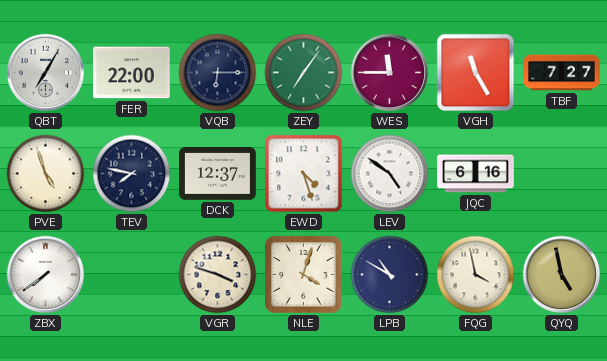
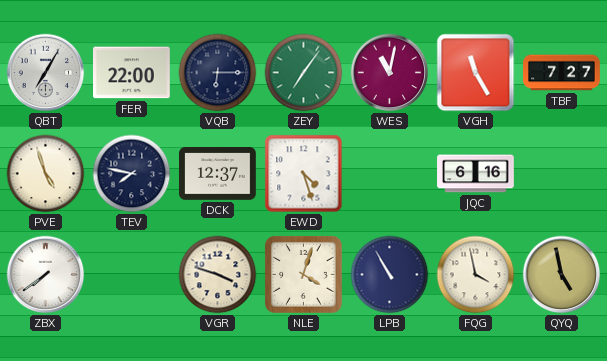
WES: 11:45 -> 11:02 (390, 73)
LEV: 4:51 -> none (390, 174)
LPB: 10:50 -> 10:55 (390, 275)
